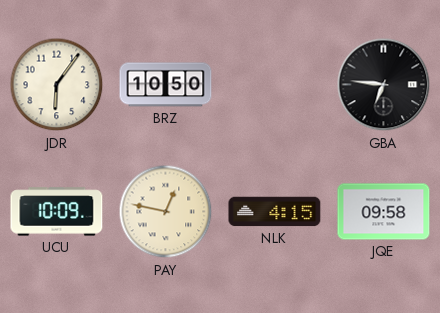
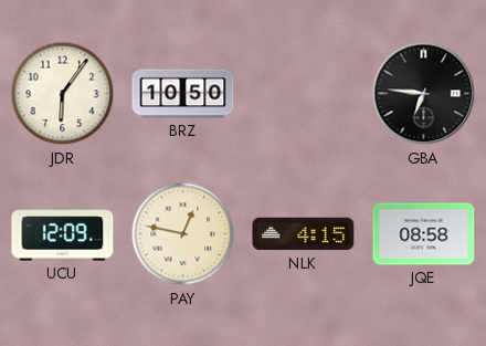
UCU: 10:09 -> 12:09 (63, 234)
JQE: 09:58 -> 08:58 (424, 234)
